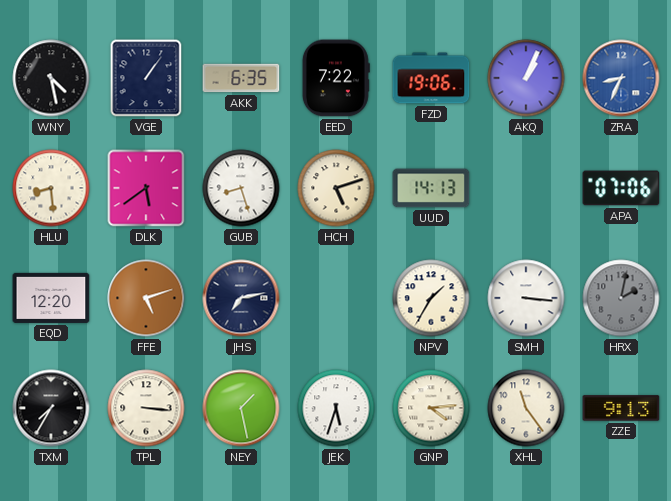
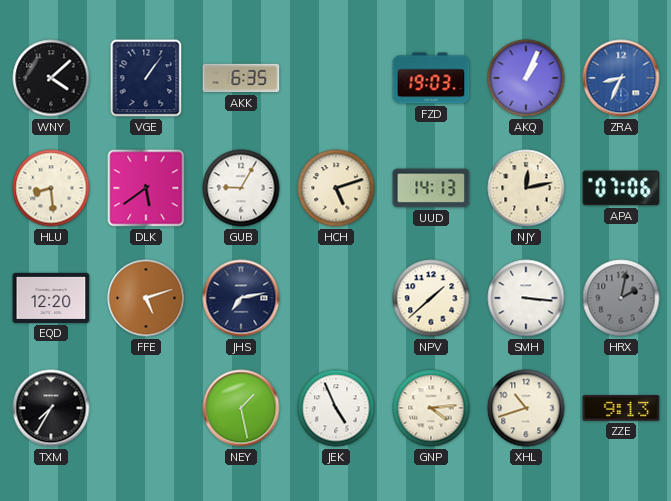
WNY: 4:28 -> 4:08 (51, 78)
EED: 7:22 -> none (336, 78)
FZD: 19:06 -> 19:03 (431, 78)
GUB: 8:27 -> 9:05 (241, 188)
NJY: none -> 12:13 (526, 188)
NPV: 1:35 -> 1:38 (431, 298)
TPL: 3:16 -> none (146, 408)
JEK: 5:33 -> 4:56 (336, 408)
XHL: 11:24 -> 10:42 (526, 408)
